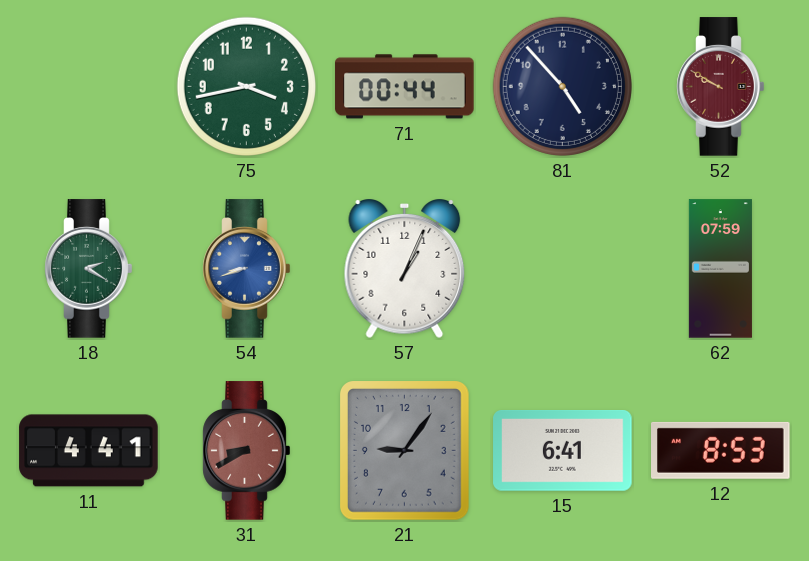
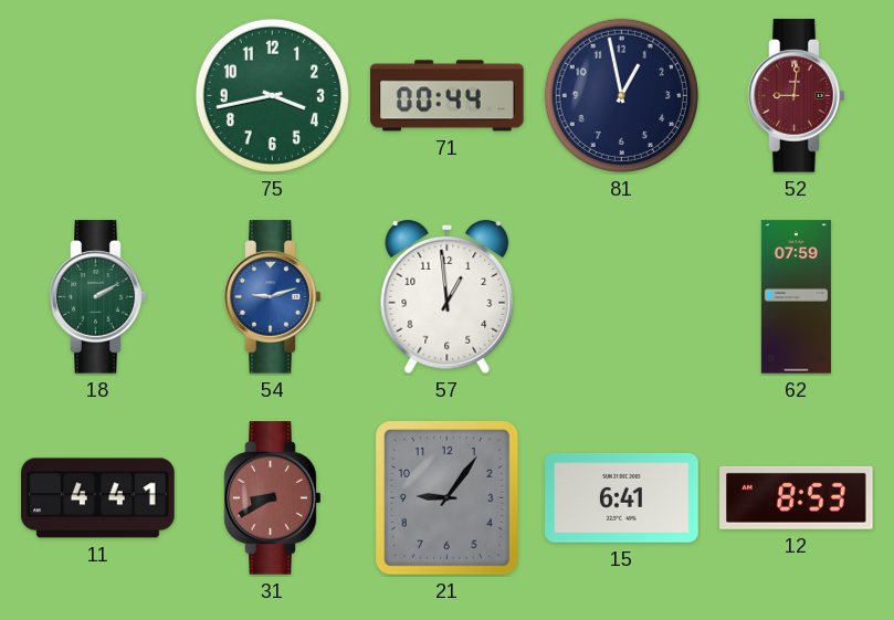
81: 4:53 -> 12:58 (621, 95)
52: 9:50 -> 9:01 (797, 96)
18: 2:20 -> 2:10 (98, 297)
54: 8:42 -> 9:12 (273, 297)
57: 1:04 -> 12:59 (448, 298)
